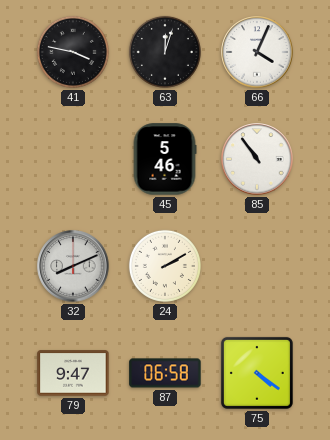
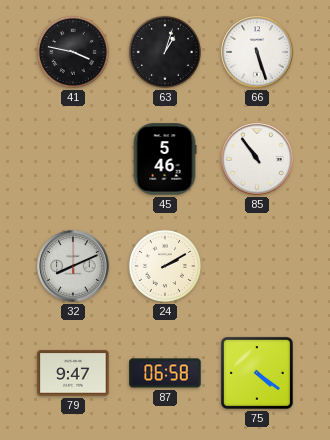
63: 12:03 -> 1:03 (165, 52)
66: 4:04 -> 5:27 (257, 52)
